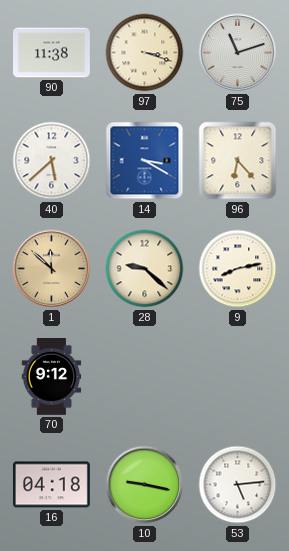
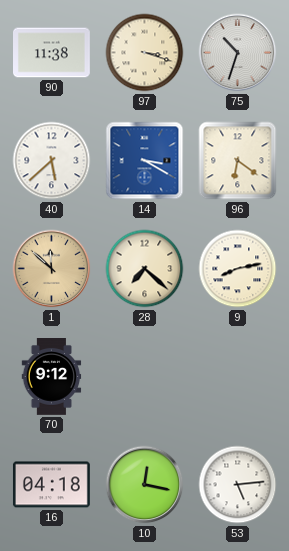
75: 11:12 -> 10:33 (238, 53)
96: 6:23 -> 6:21 (238, 161)
28: 9:22 -> 7:22 (145, 269)
10: 9:17 -> 12:17 (145, 485)
